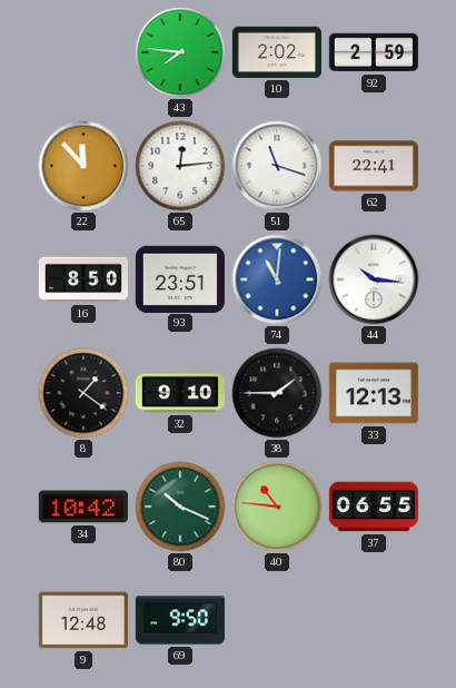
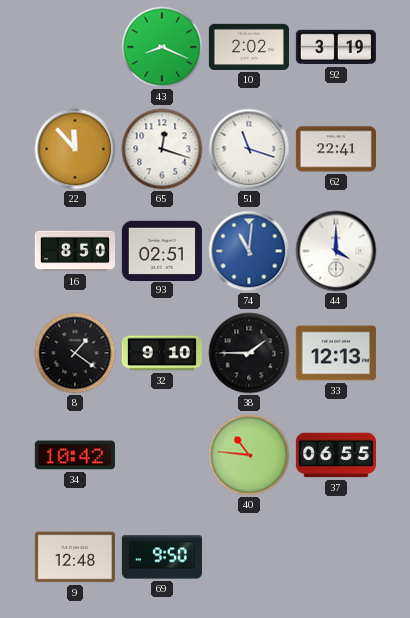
43: 7:46 -> 8:19 (162, 47)
92: 2:59 -> 3:19 (336, 47)
65: 12:14 -> 12:18 (162, 149)
93: 23:51 -> 02:51 (162, 250)
44: 10:16 -> 4:00 (336, 251)
80: 10:19 -> none (180, 507)
